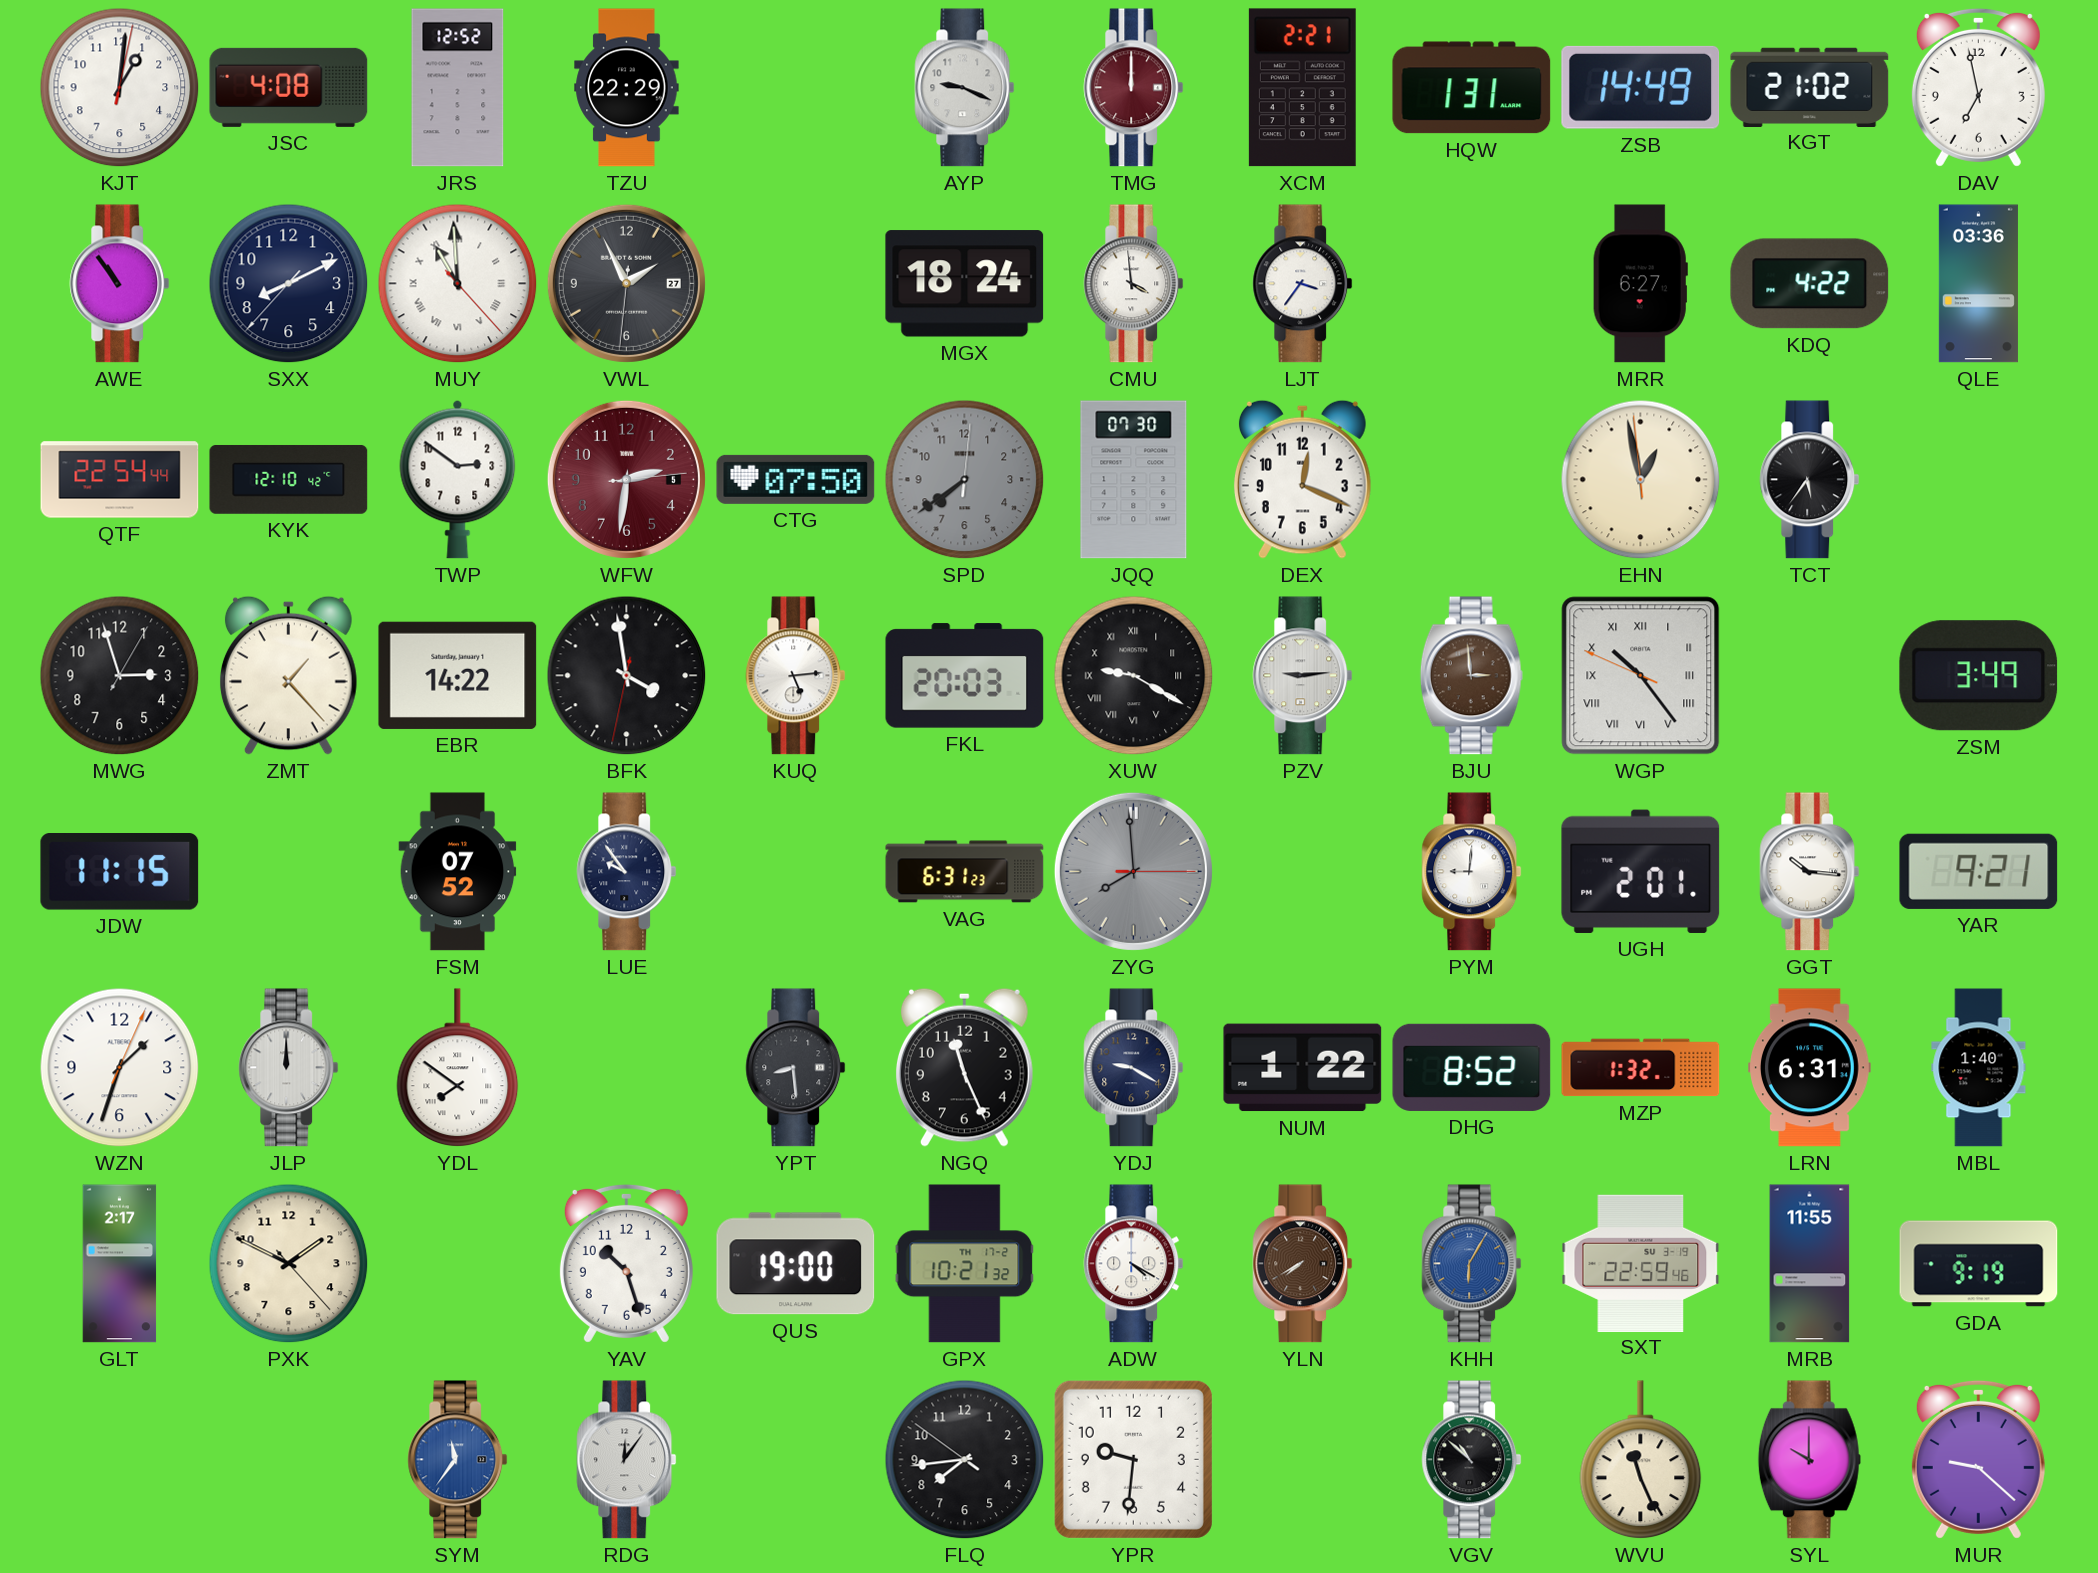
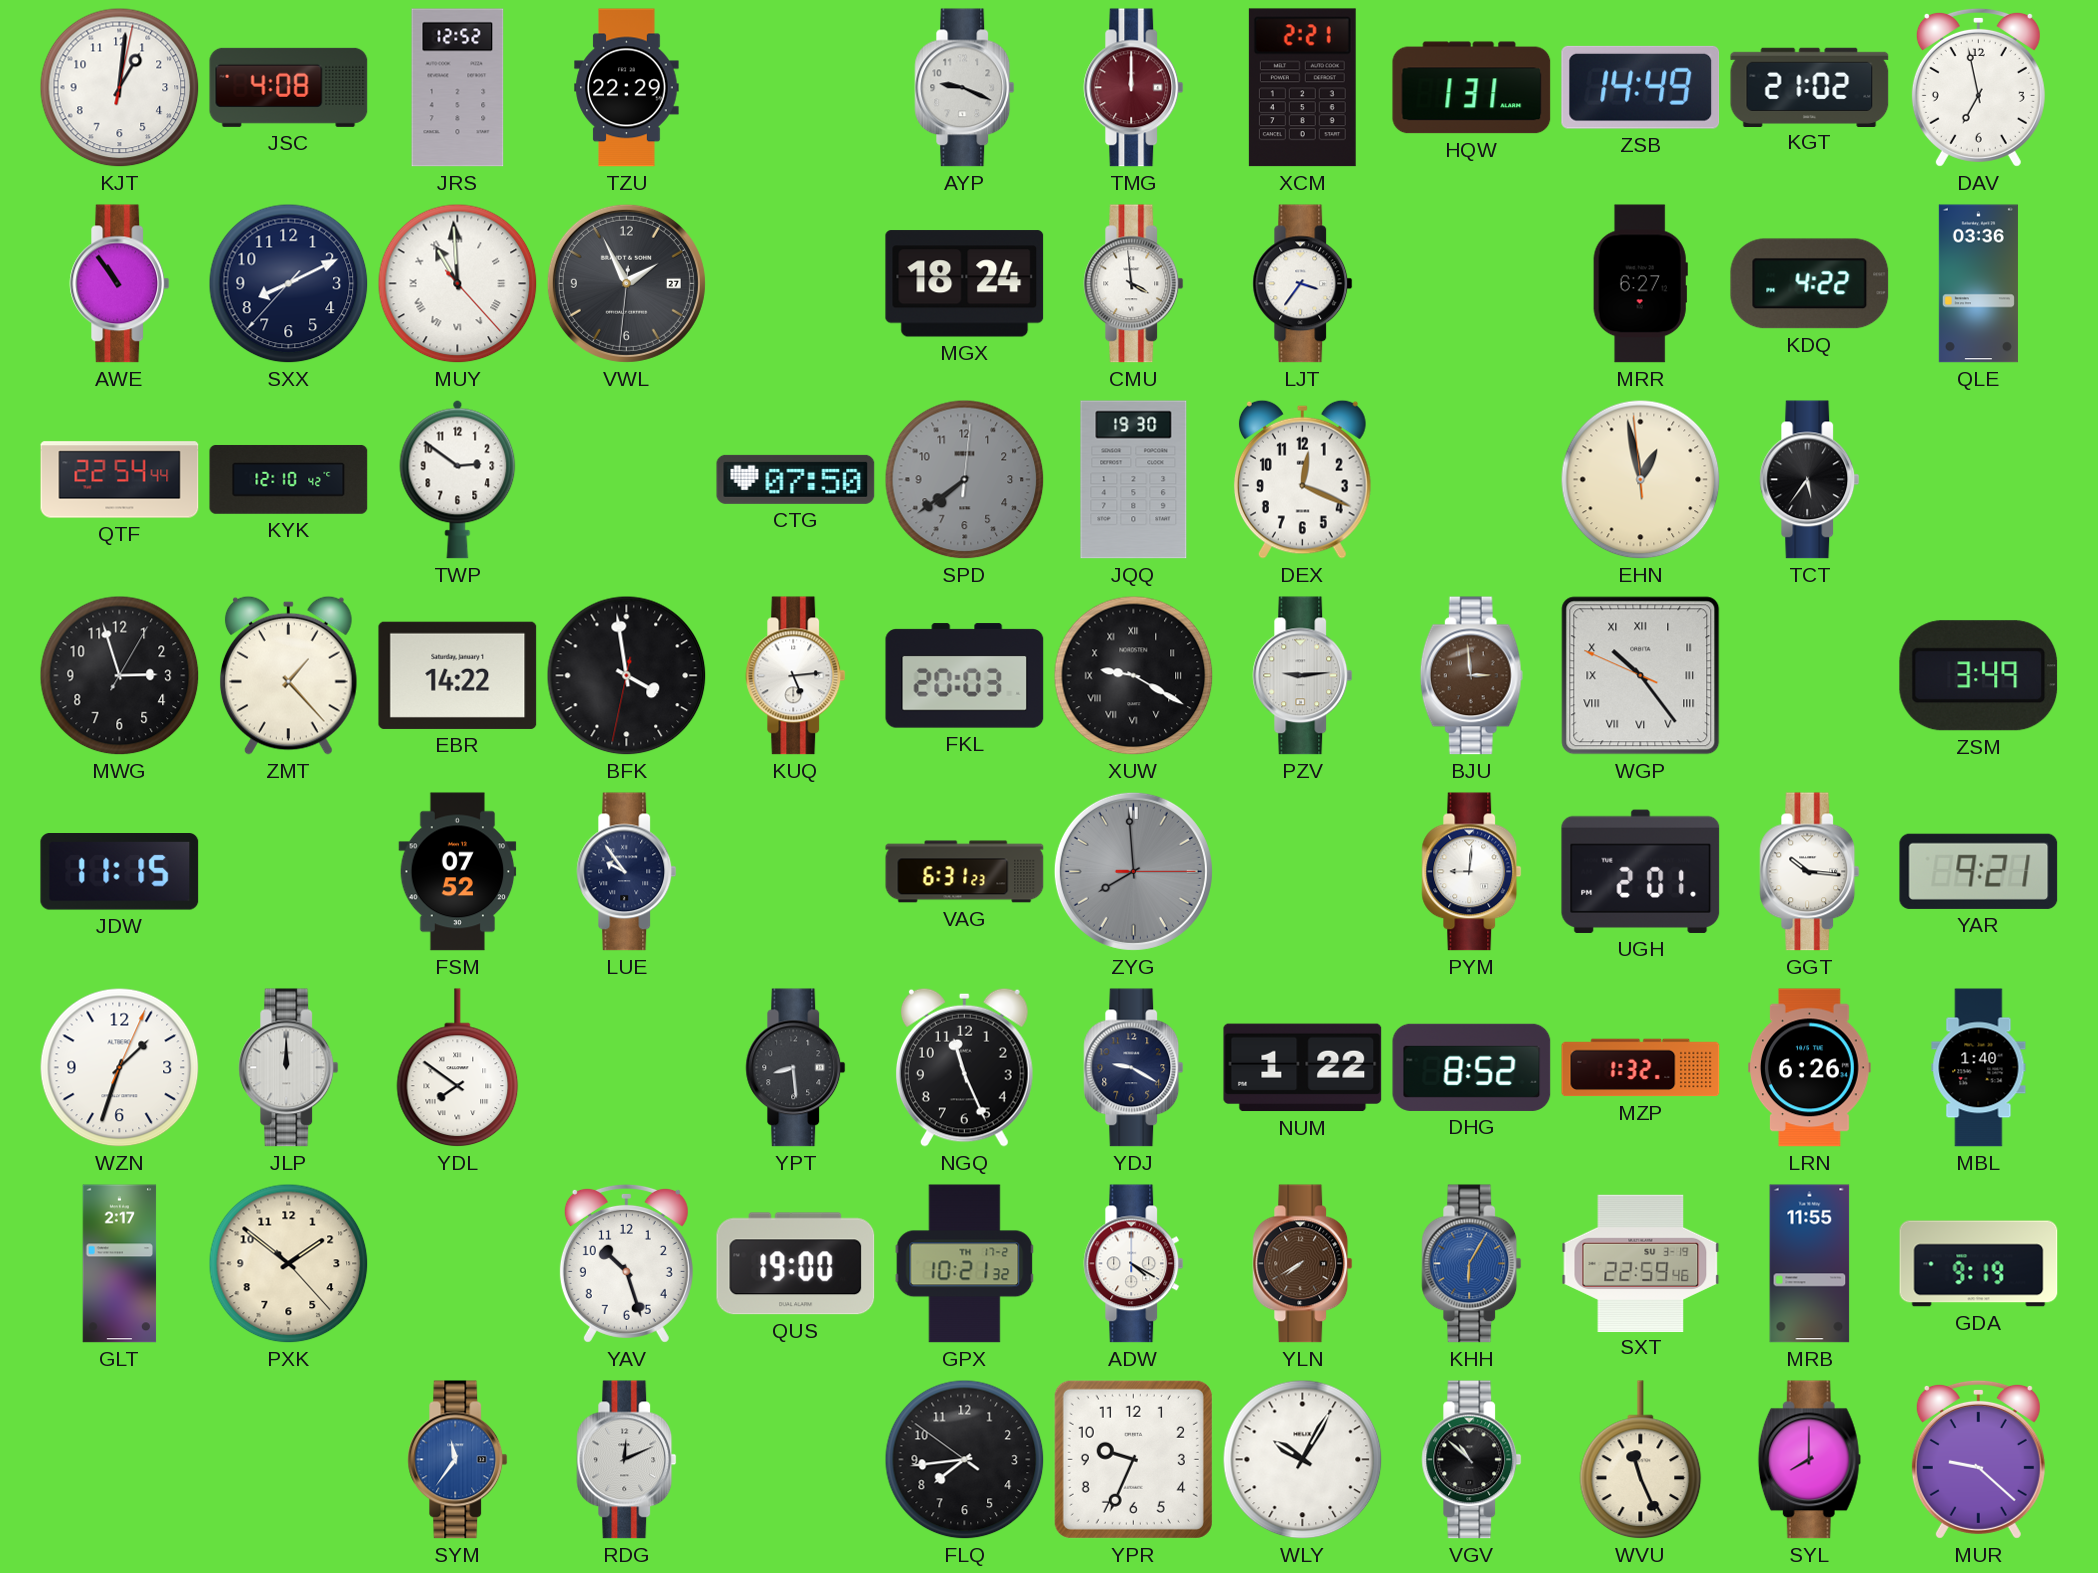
WFW: 2:31 -> none (626, 479)
JQQ: 07:30 -> 19:30 (1134, 480)
LRN: 6:31 -> 6:26 (1810, 1068)
PXK: 1:49 -> 1:51 (289, 1264)
RDG: 12:06 -> 12:11 (627, 1460)
YPR: 9:31 -> 9:34 (1133, 1459)
WLY: none -> 10:05 (1303, 1460)
SYL: 10:00 -> 8:00 (1809, 1460)
